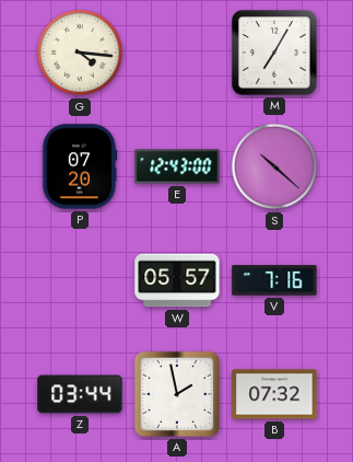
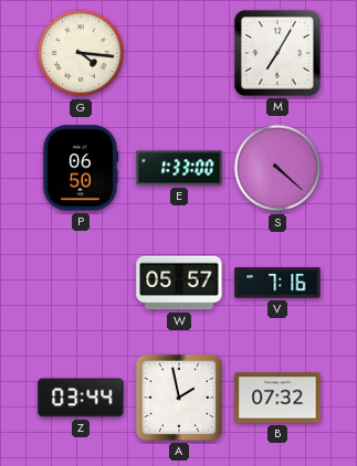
P: 07:20 -> 06:50 (81, 168)
E: 12:43 -> 1:33 (179, 168)
S: 10:22 -> 4:22 (277, 168)
